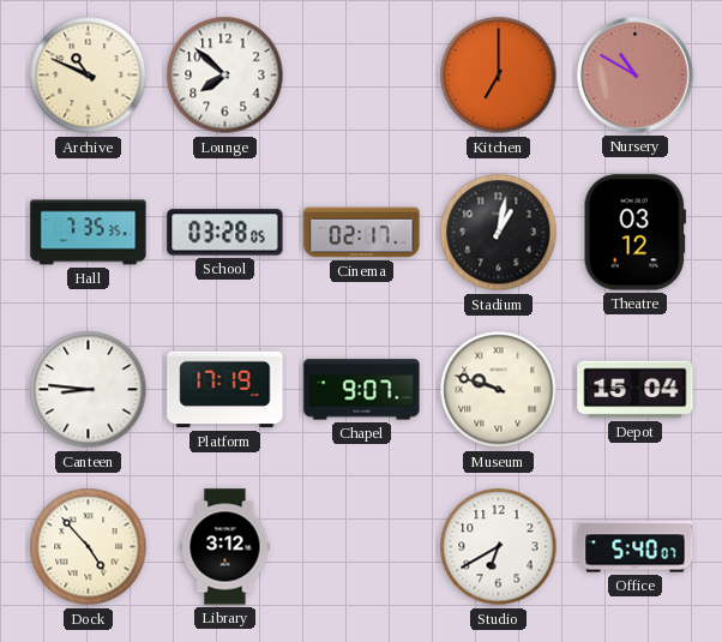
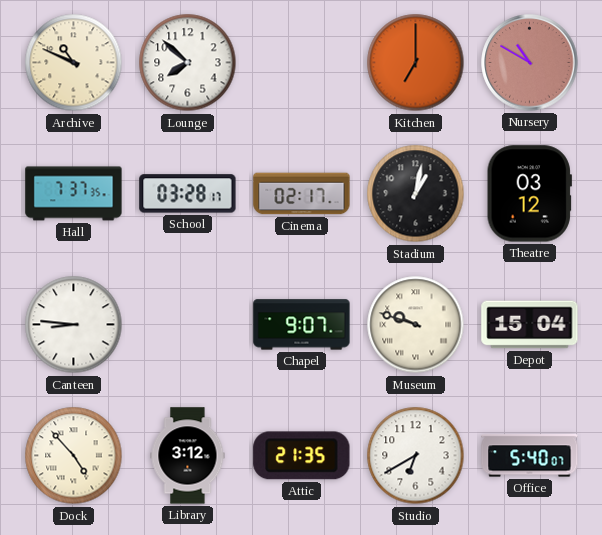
Hall: 7:35 -> 7:37 (74, 194)
School: 03:28:05 -> 03:28:17 (188, 194)
Platform: 17:19 -> none (225, 390)
Attic: none -> 21:35 (302, 456)
